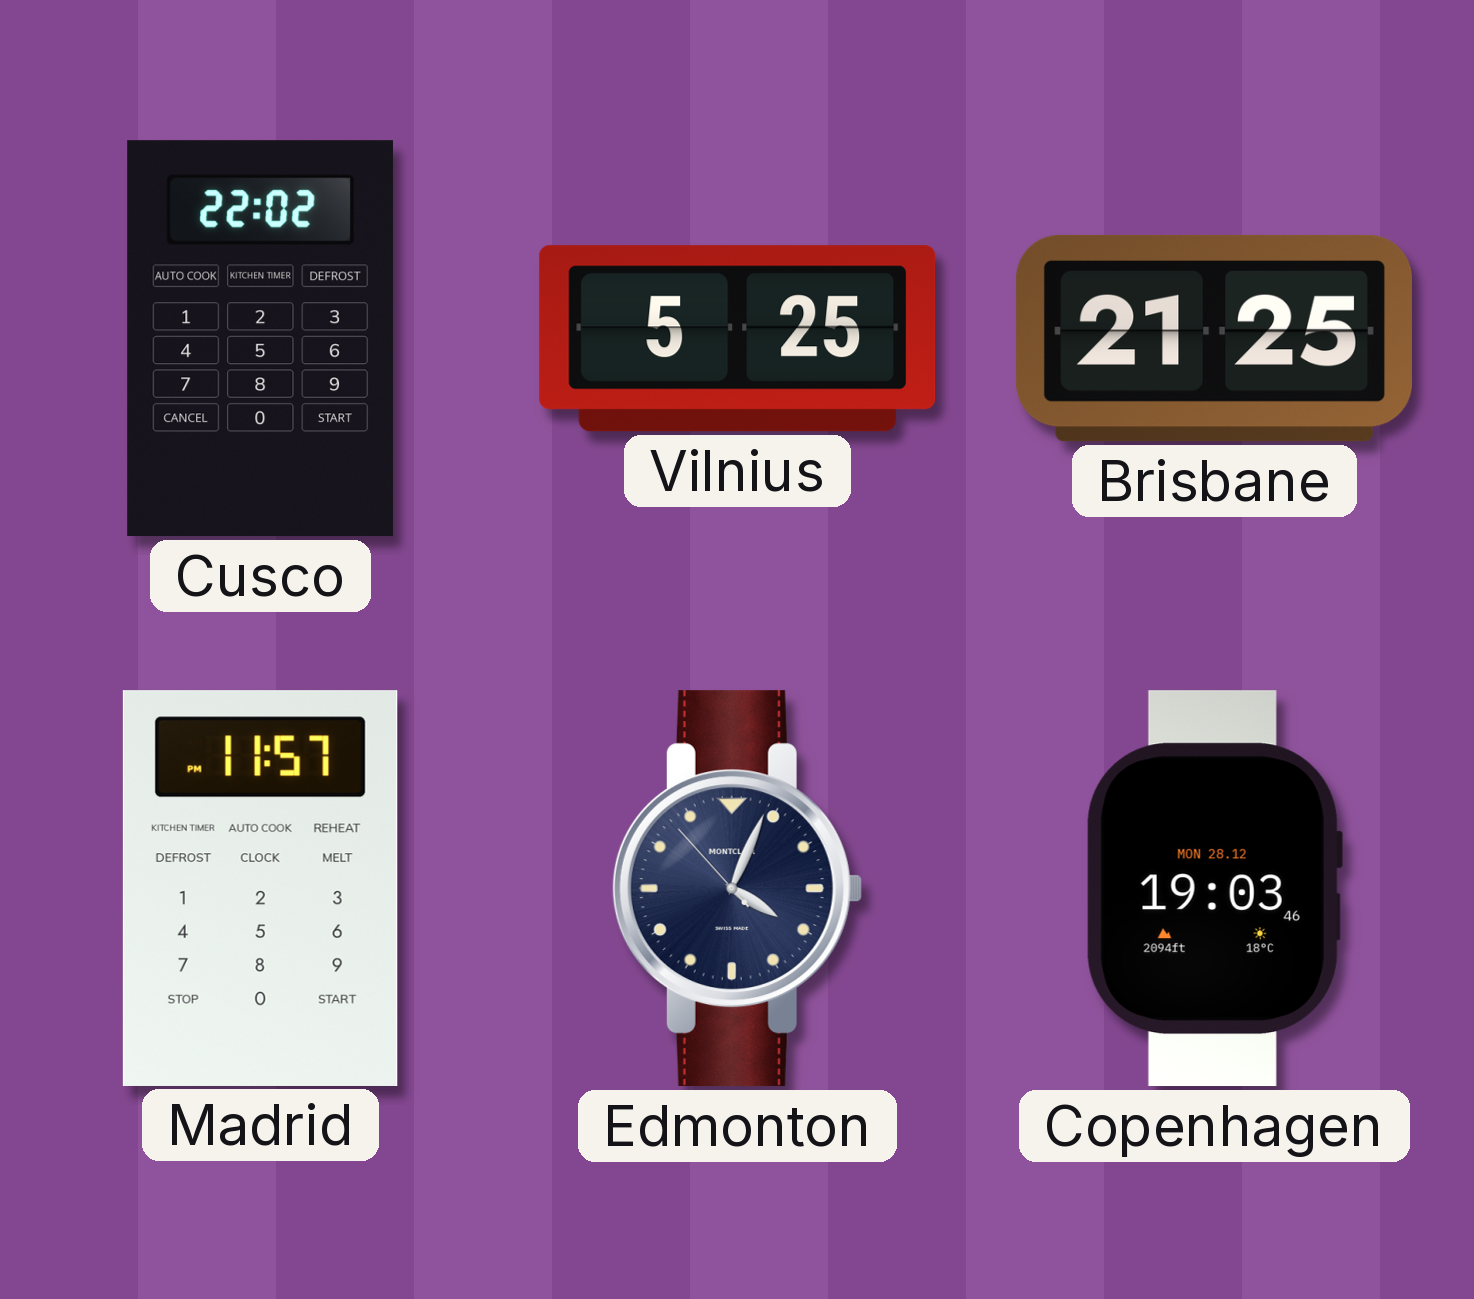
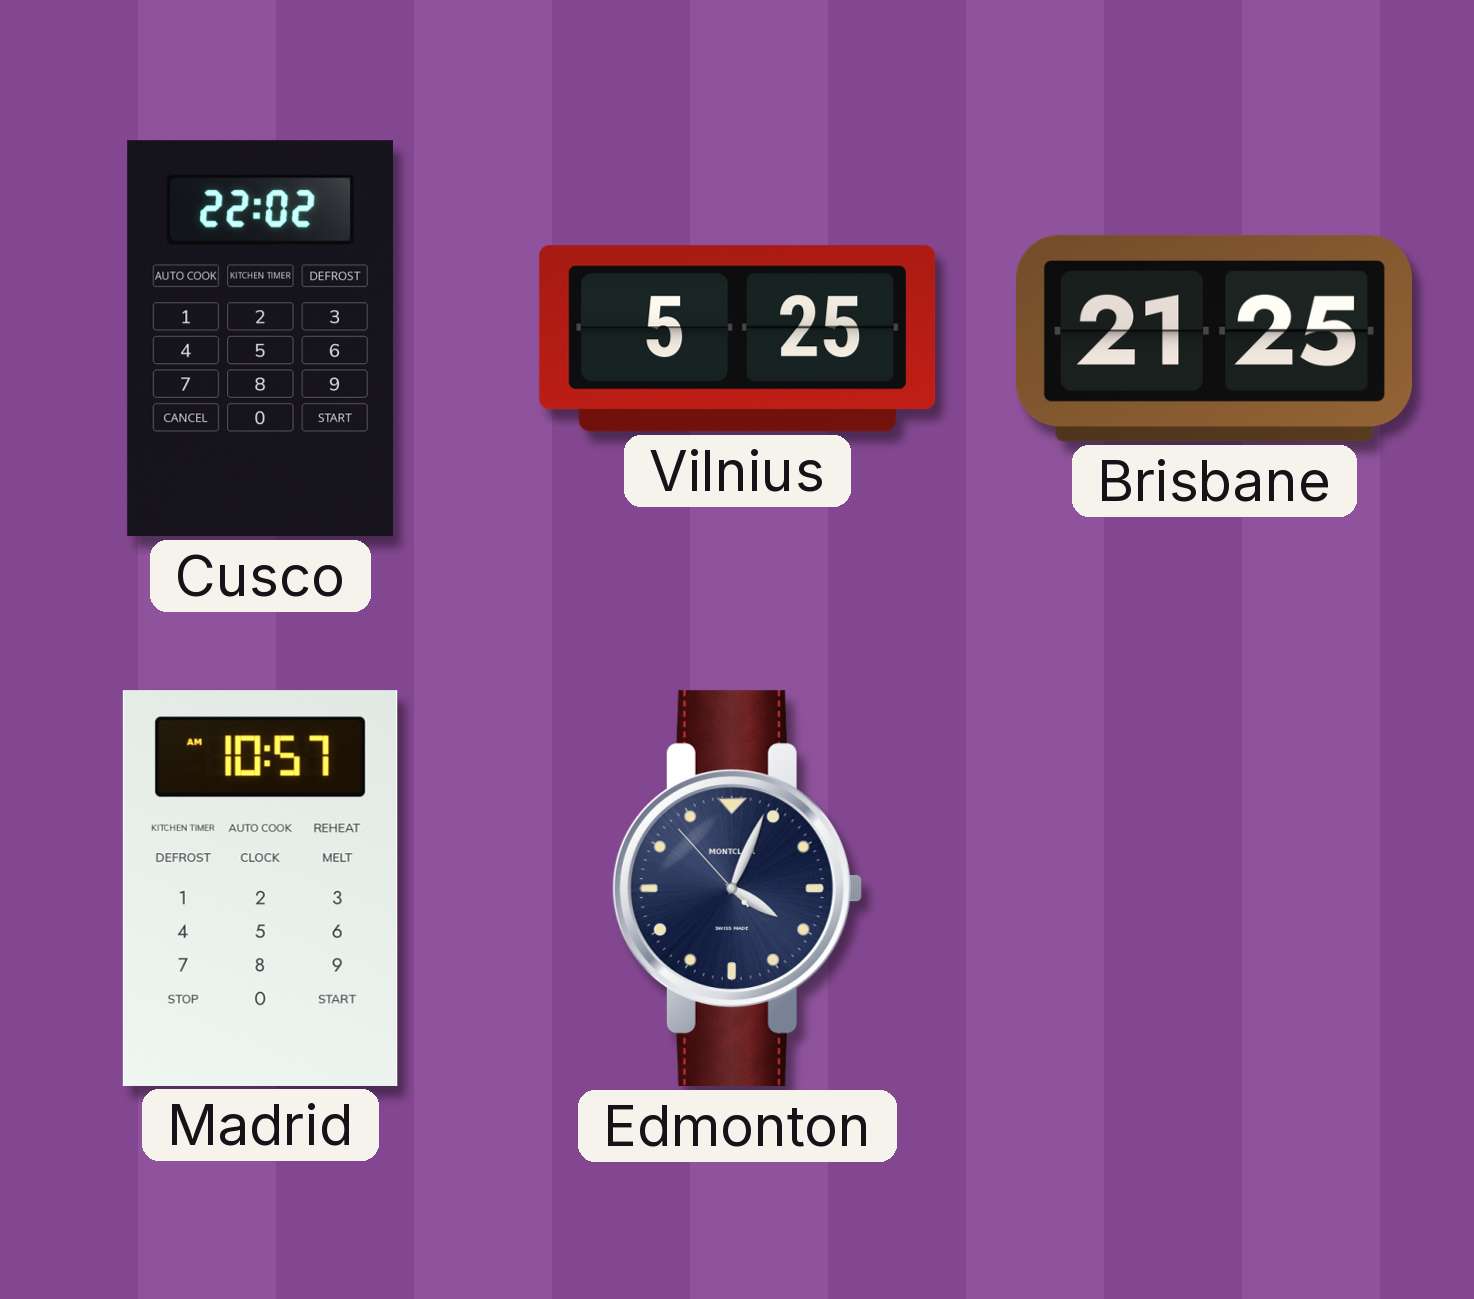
Madrid: 11:57 -> 10:57 (260, 888)
Copenhagen: 19:03 -> none (1214, 889)
